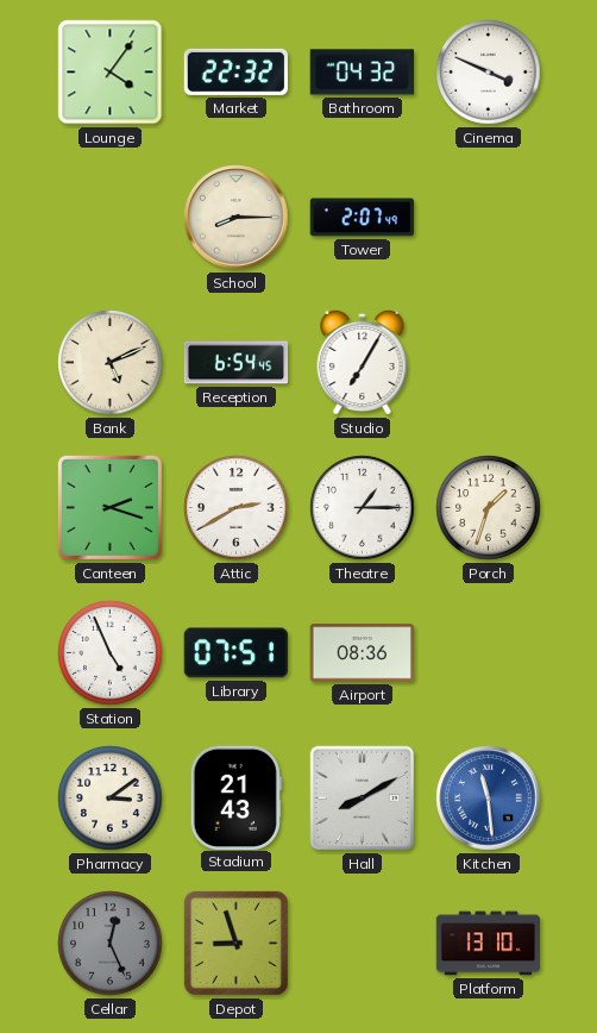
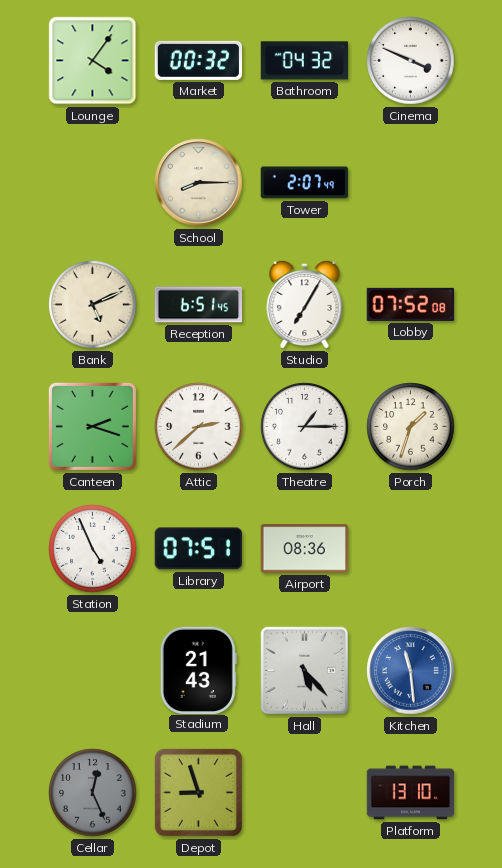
Market: 22:32 -> 00:32 (199, 60)
Reception: 6:54 -> 6:51 (199, 305)
Lobby: none -> 07:52 (410, 304)
Attic: 2:40 -> 2:38 (199, 427)
Pharmacy: 3:09 -> none (111, 799)
Hall: 8:10 -> 5:23 (305, 671)
